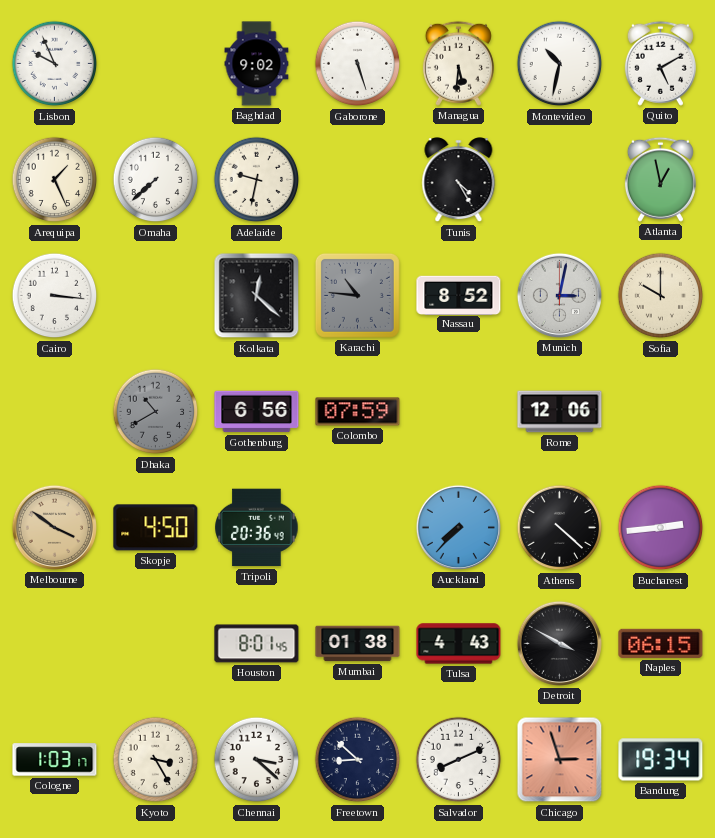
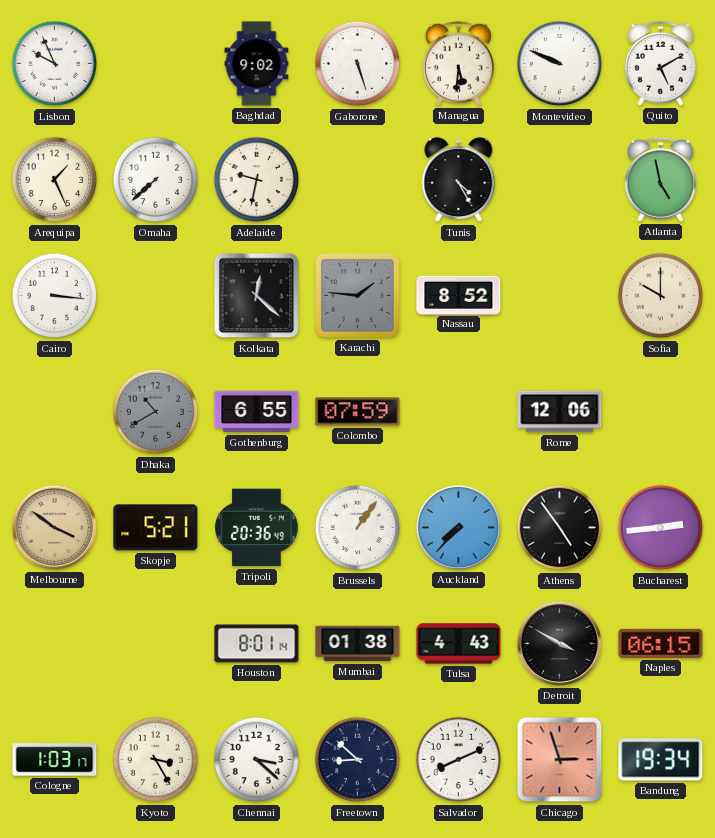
Montevideo: 10:32 -> 9:49 (560, 64)
Atlanta: 12:58 -> 4:58 (660, 179)
Karachi: 10:46 -> 1:46 (357, 295)
Munich: 3:02 -> none (559, 295)
Gothenburg: 6:56 -> 6:55 (257, 412)
Skopje: 4:50 -> 5:21 (156, 528)
Brussels: none -> 1:06 (358, 528)
Athens: 4:22 -> 4:54 (560, 528)
Houston: 8:01:45 -> 8:01:14 (257, 644)
